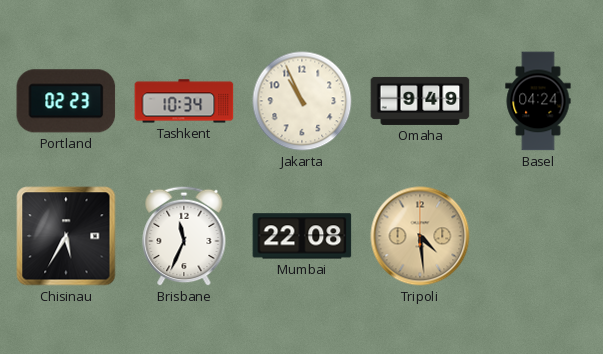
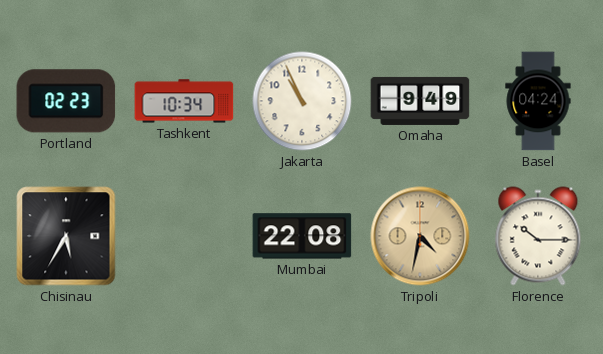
Brisbane: 11:34 -> none (184, 236)
Tripoli: 4:29 -> 4:32 (420, 236)
Florence: none -> 10:15 (538, 236)
